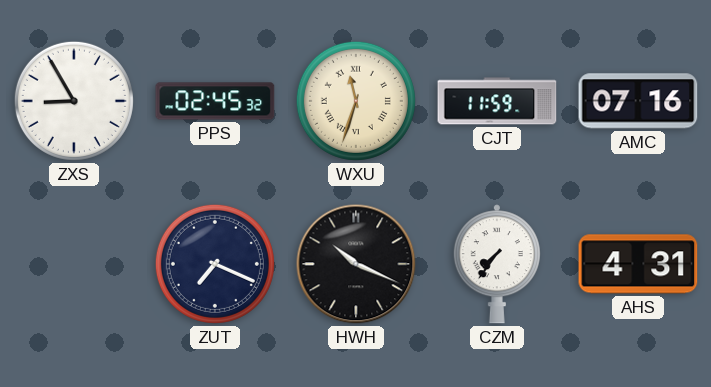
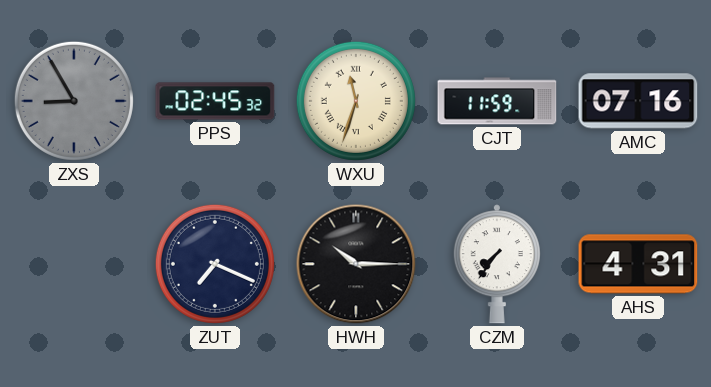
ZXS dial: white -> grey (74, 101)
HWH: 10:19 -> 10:15 (356, 264)
